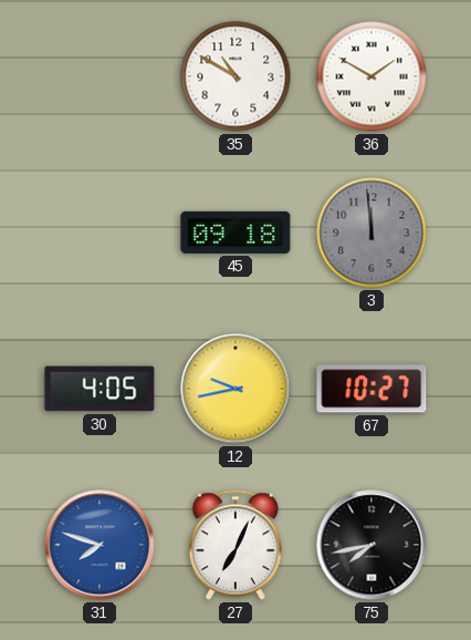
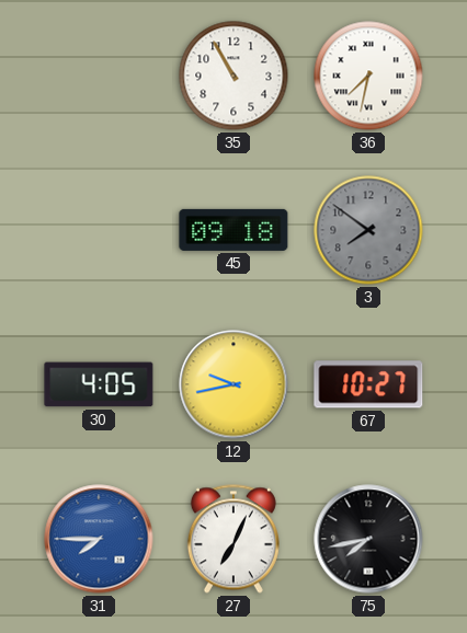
35: 10:50 -> 10:55 (233, 76)
36: 1:50 -> 7:32 (368, 76)
3: 11:59 -> 7:51 (368, 230)
31: 7:48 -> 7:45 (99, 539)
